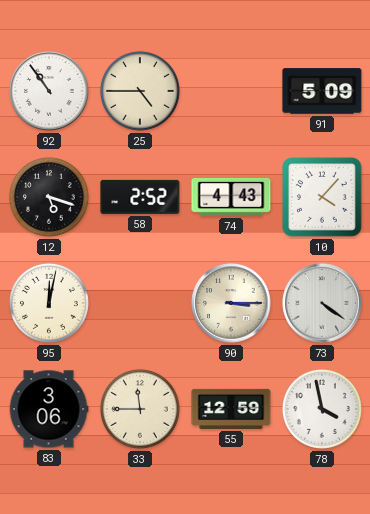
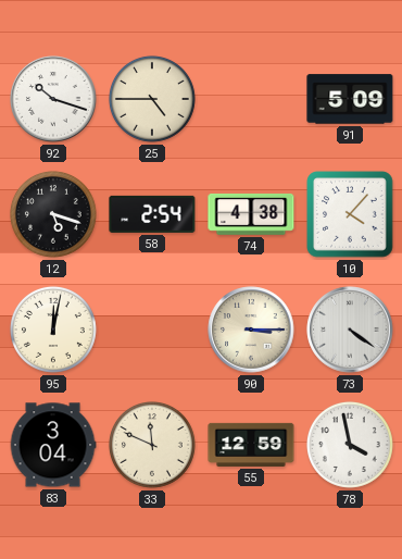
92: 10:54 -> 10:18 (53, 99)
58: 2:52 -> 2:54 (152, 214)
74: 4:43 -> 4:38 (251, 214)
83: 3:06 -> 3:04 (53, 445)
33: 11:45 -> 11:49 (152, 445)
